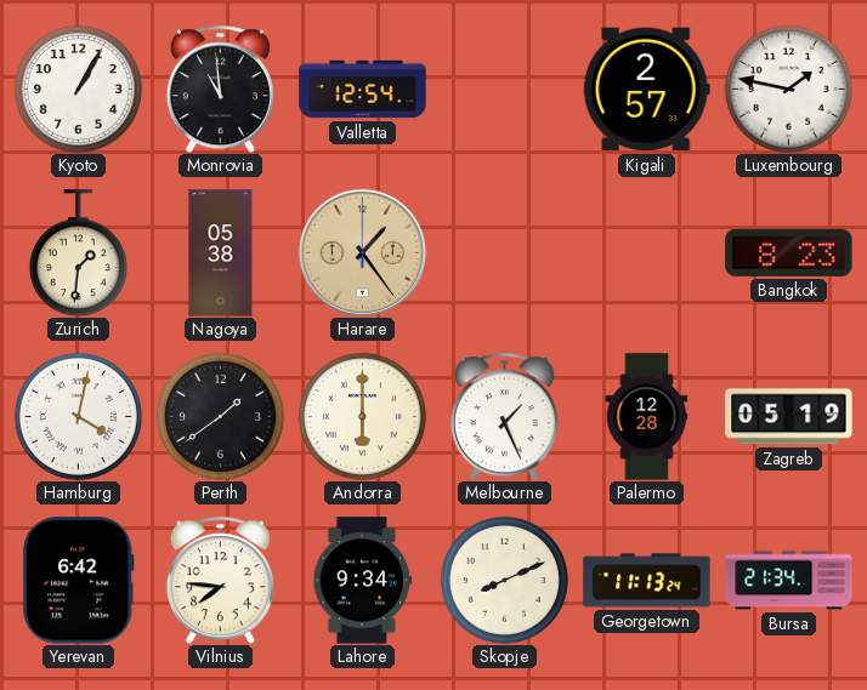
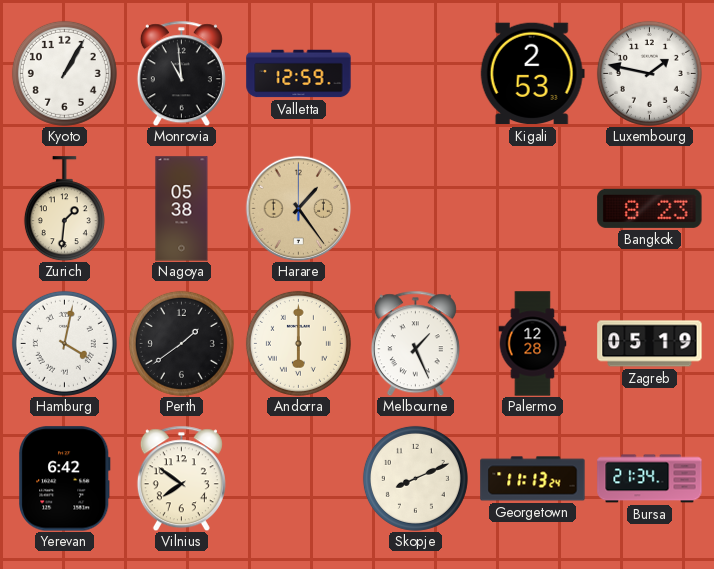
Valletta: 12:54 -> 12:59 (299, 74)
Kigali: 2:57 -> 2:53 (532, 74)
Vilnius: 7:46 -> 7:51 (181, 478)
Lahore: 9:34 -> none (363, 581)
